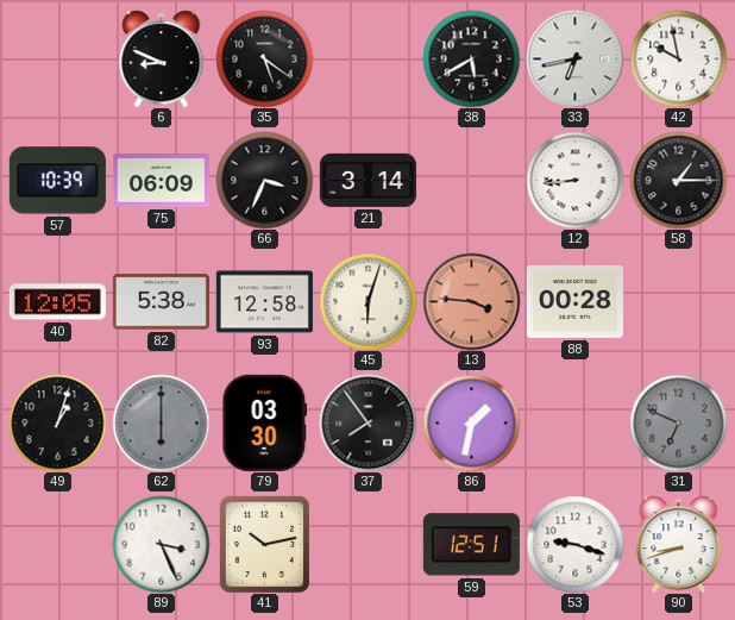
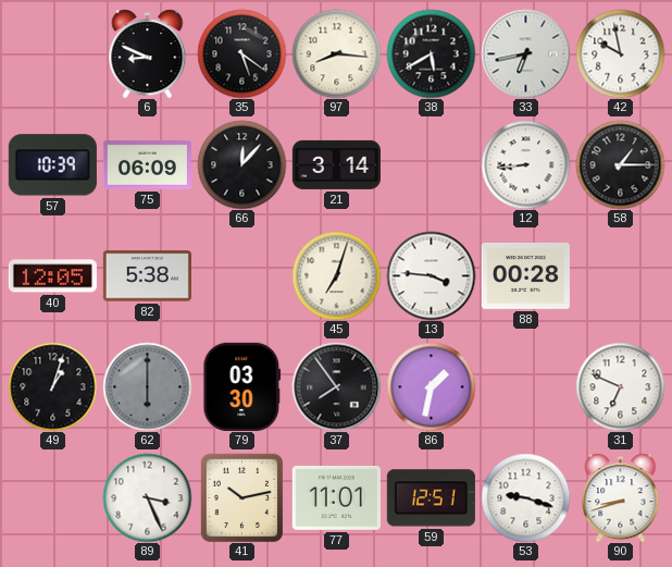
97: none -> 8:16 (336, 53)
66: 3:34 -> 12:07 (241, 164)
93: 12:58 -> none (264, 302)
45: 6:03 -> 7:03 (336, 275)
13 dial: salmon -> white (431, 275)
31 dial: grey -> white (620, 386)
77: none -> 11:01 (336, 497)
